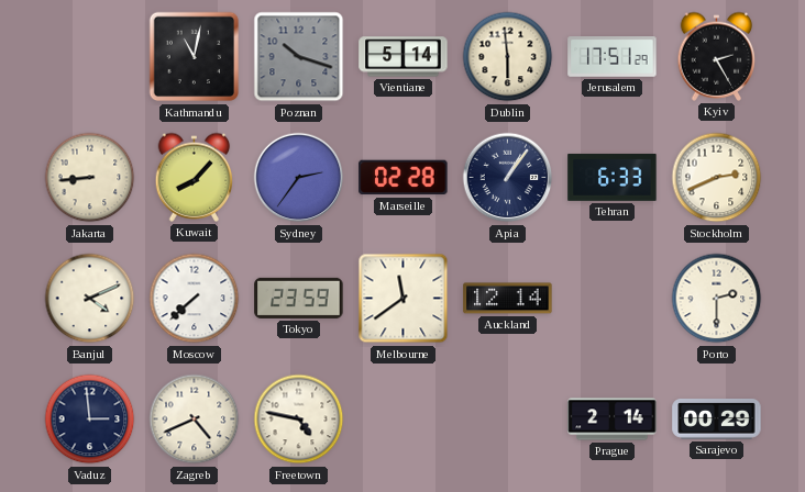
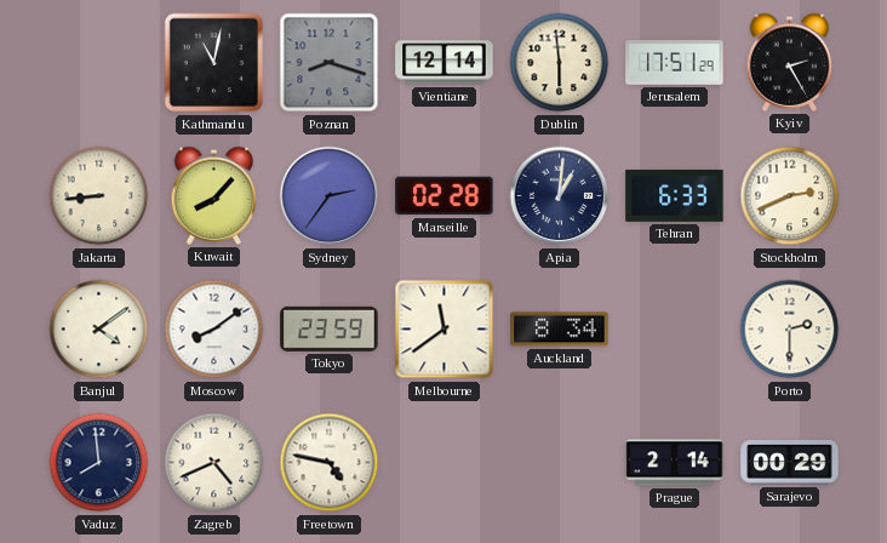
Poznan: 10:18 -> 8:18 (330, 63)
Vientiane: 5:14 -> 12:14 (445, 63)
Apia: 1:06 -> 1:01 (560, 196)
Banjul: 4:11 -> 4:09 (99, 330)
Moscow: 7:38 -> 8:09 (214, 330)
Auckland: 12:14 -> 8:34 (560, 330)
Vaduz: 2:59 -> 7:59 (99, 463)
